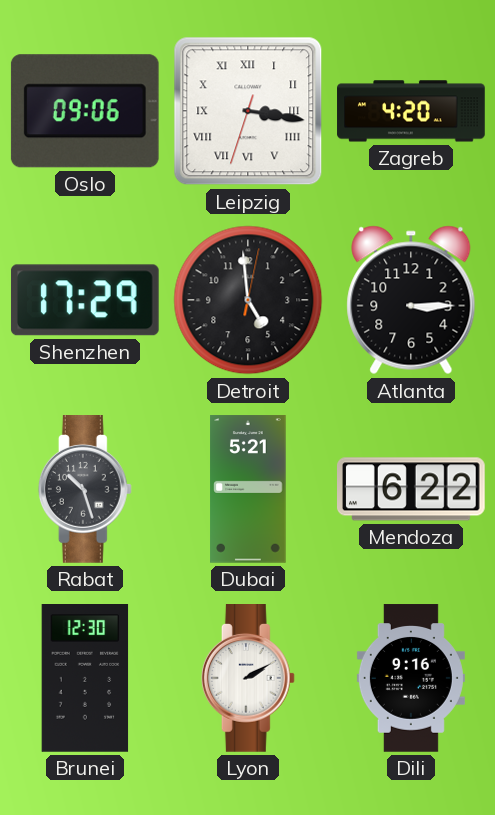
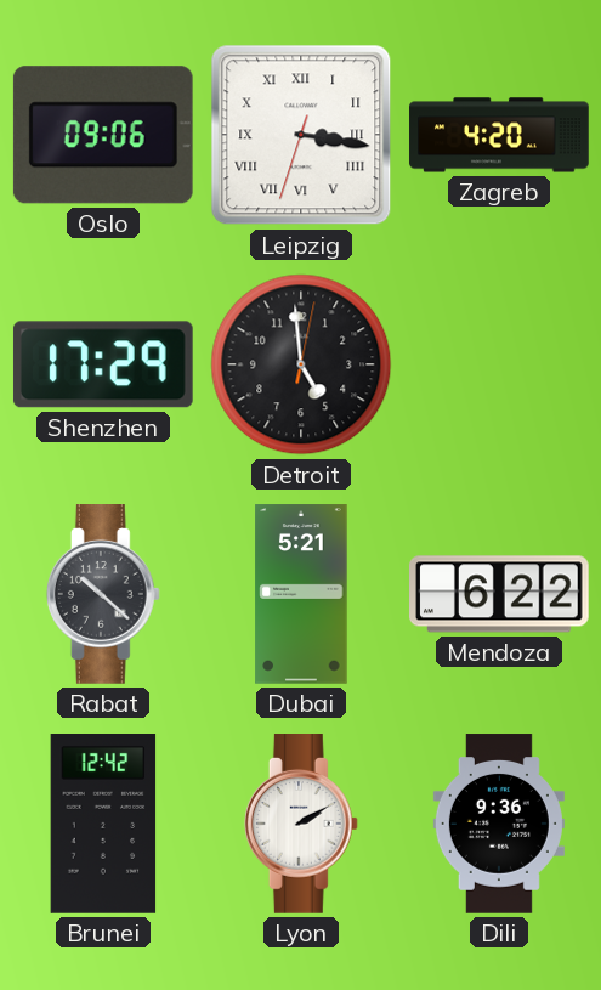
Atlanta: 3:15 -> none (411, 300)
Rabat: 10:27 -> 10:22 (103, 595)
Brunei: 12:30 -> 12:42 (103, 825)
Dili: 9:16 -> 9:36 (499, 824)
